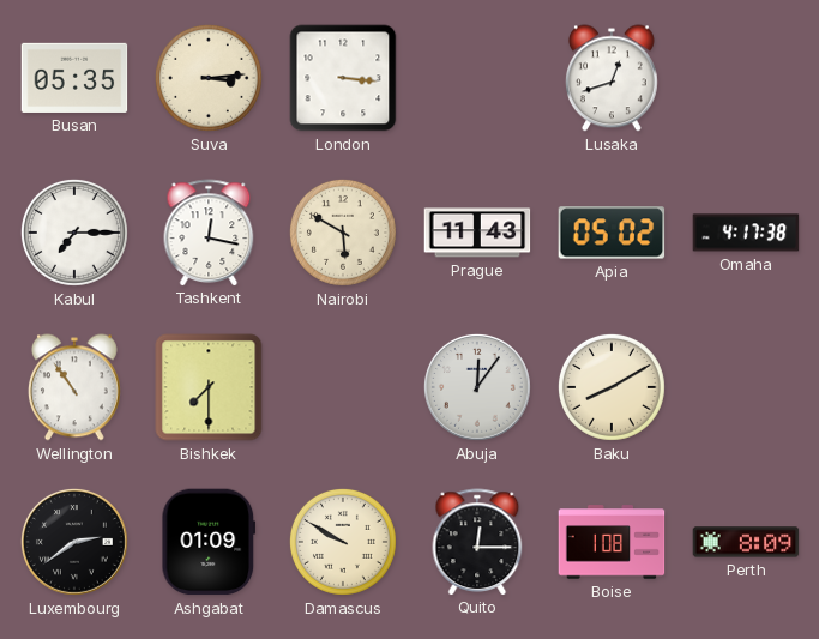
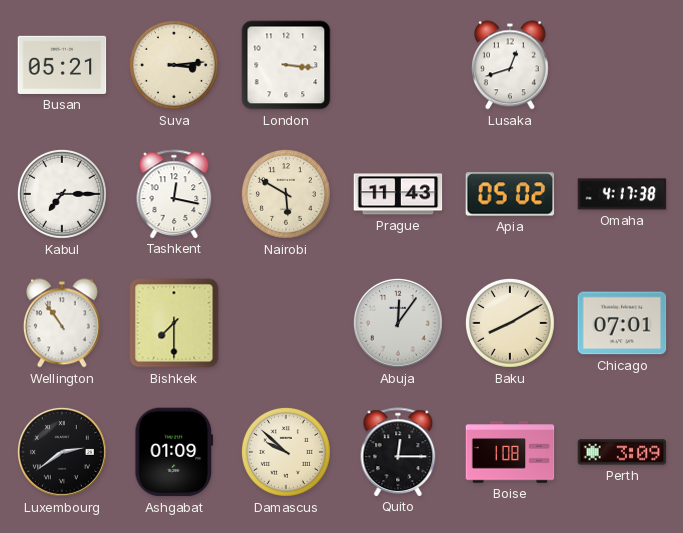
Busan: 05:35 -> 05:21 (62, 65)
Chicago: none -> 07:01 (622, 323)
Damascus: 9:50 -> 9:52 (286, 452)
Perth: 8:09 -> 3:09 (622, 452)
